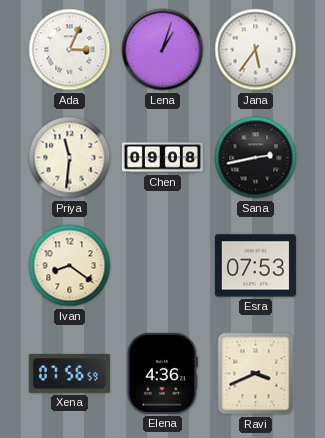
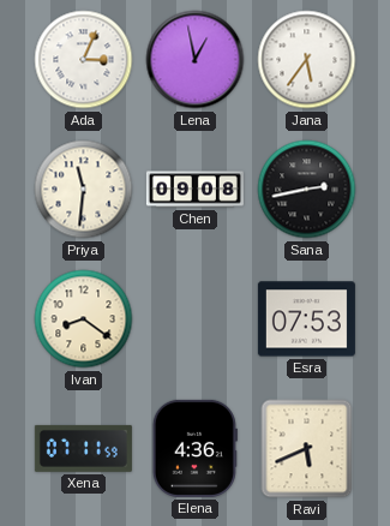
Lena: 1:03 -> 12:58 (196, 60)
Xena: 07:56 -> 07:11 (83, 448)
Ravi: 3:41 -> 5:41 (307, 449)
